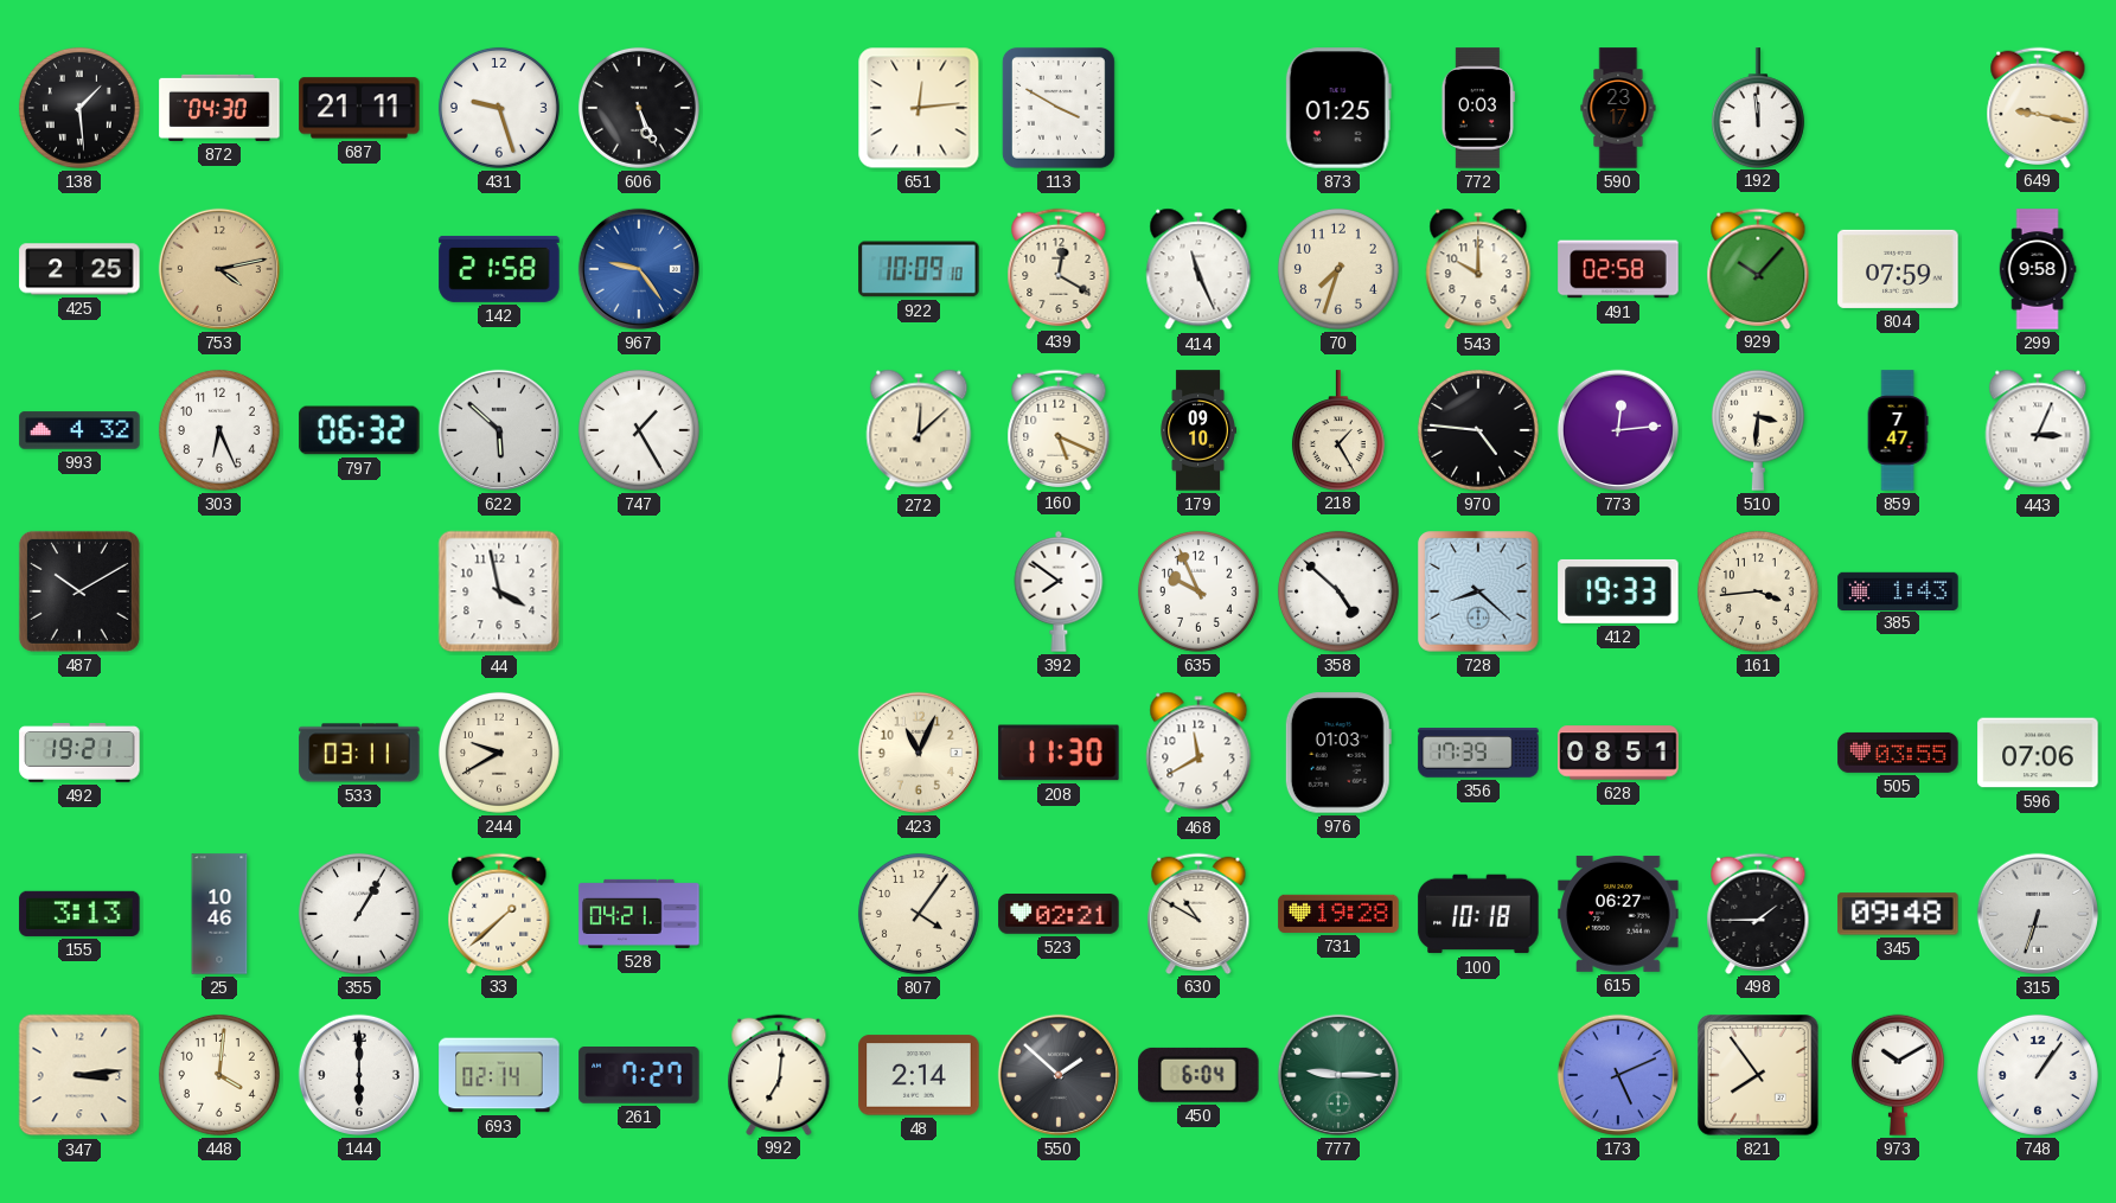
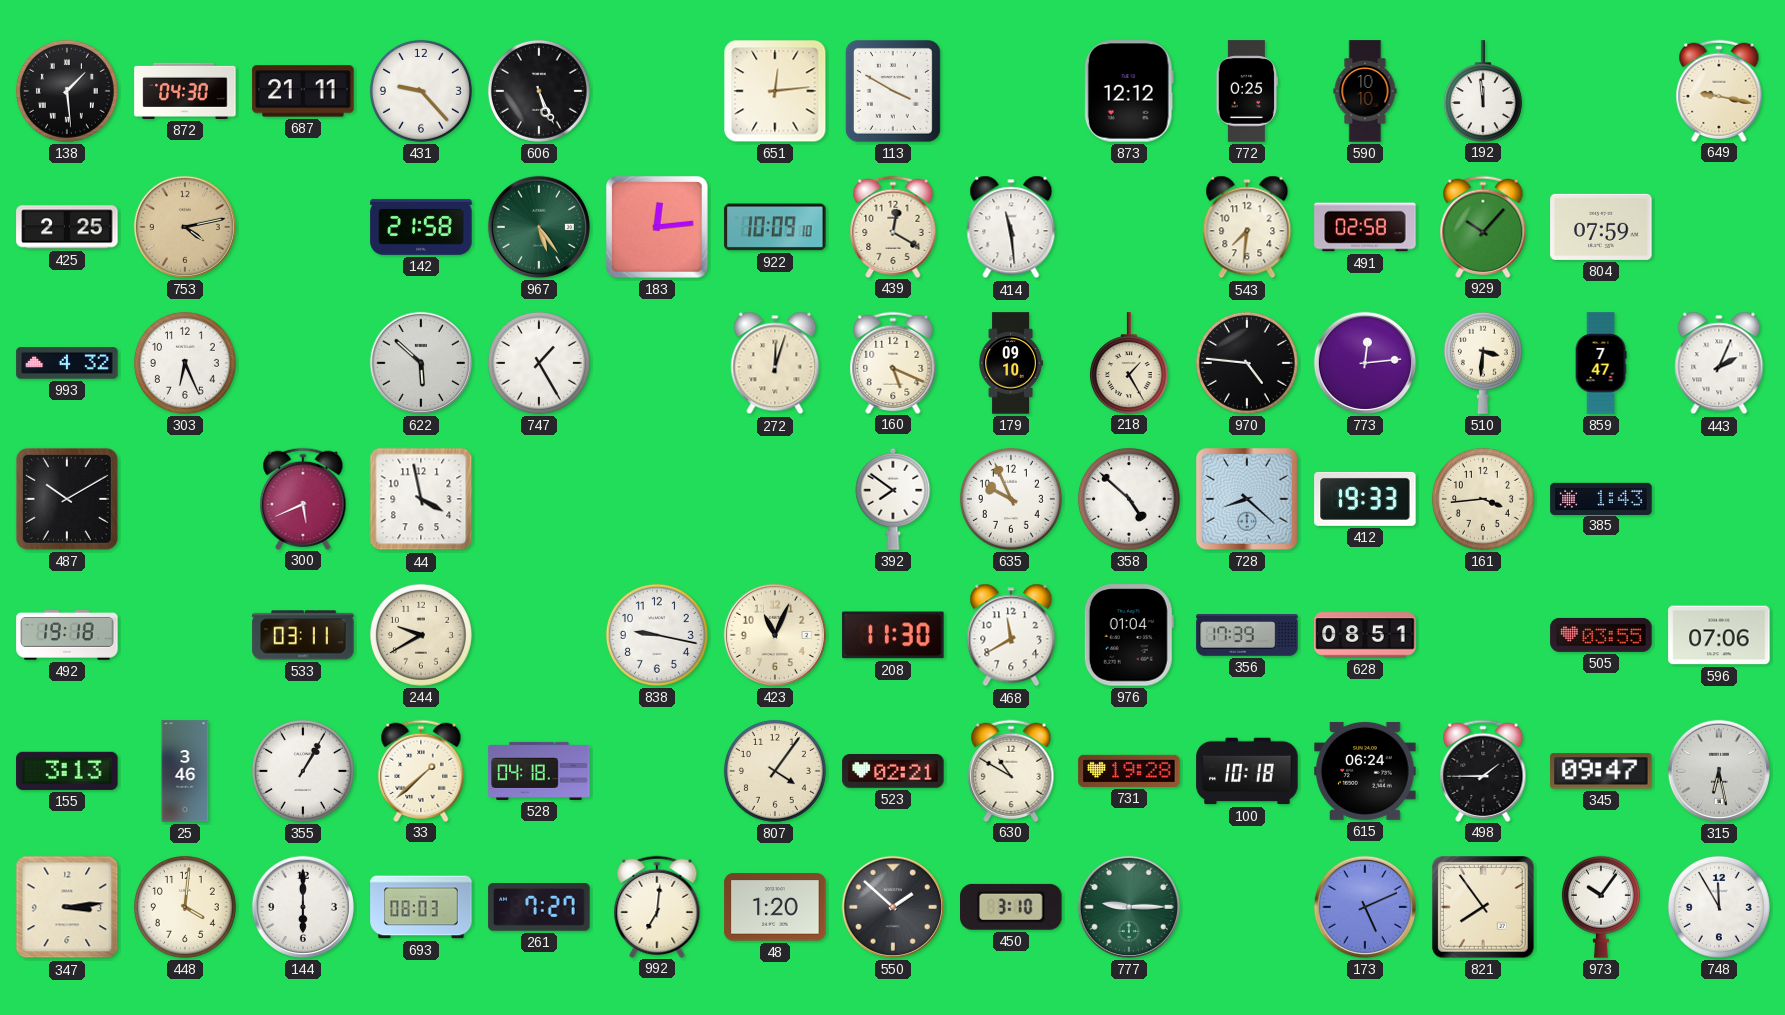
431: 9:27 -> 9:23 (421, 91)
873: 01:25 -> 12:12 (1129, 91)
772: 0:03 -> 0:25 (1247, 91)
590: 23:17 -> 10:10 (1365, 91)
967: 9:24 -> 5:24 (539, 227)
967 dial: blue -> green (539, 227)
183: none -> 12:14 (657, 227)
414: 11:26 -> 11:29 (1011, 227)
70: 7:33 -> none (1338, 269)
543: 10:00 -> 7:31 (1247, 227)
299: 9:58 -> none (2038, 269)
797: 06:32 -> none (359, 430)
272: 12:08 -> 12:03 (775, 363)
443: 3:04 -> 2:04 (1719, 363)
300: none -> 5:41 (303, 498)
492: 19:21 -> 19:18 (67, 636)
838: none -> 9:17 (657, 635)
976: 01:03 -> 01:04 (1129, 635)
25: 10:46 -> 3:46 (185, 771)
528: 04:21 -> 04:18 (539, 771)
615: 06:27 -> 06:24 (1365, 771)
345: 09:48 -> 09:47 (1601, 771)
315: 6:33 -> 6:28 (1719, 771)
693: 02:14 -> 08:03 (421, 907)
48: 2:14 -> 1:20 (775, 907)
450: 6:04 -> 3:10 (1011, 907)
973: 10:10 -> 10:06 (1601, 907)
748: 1:06 -> 11:55 (1719, 907)
